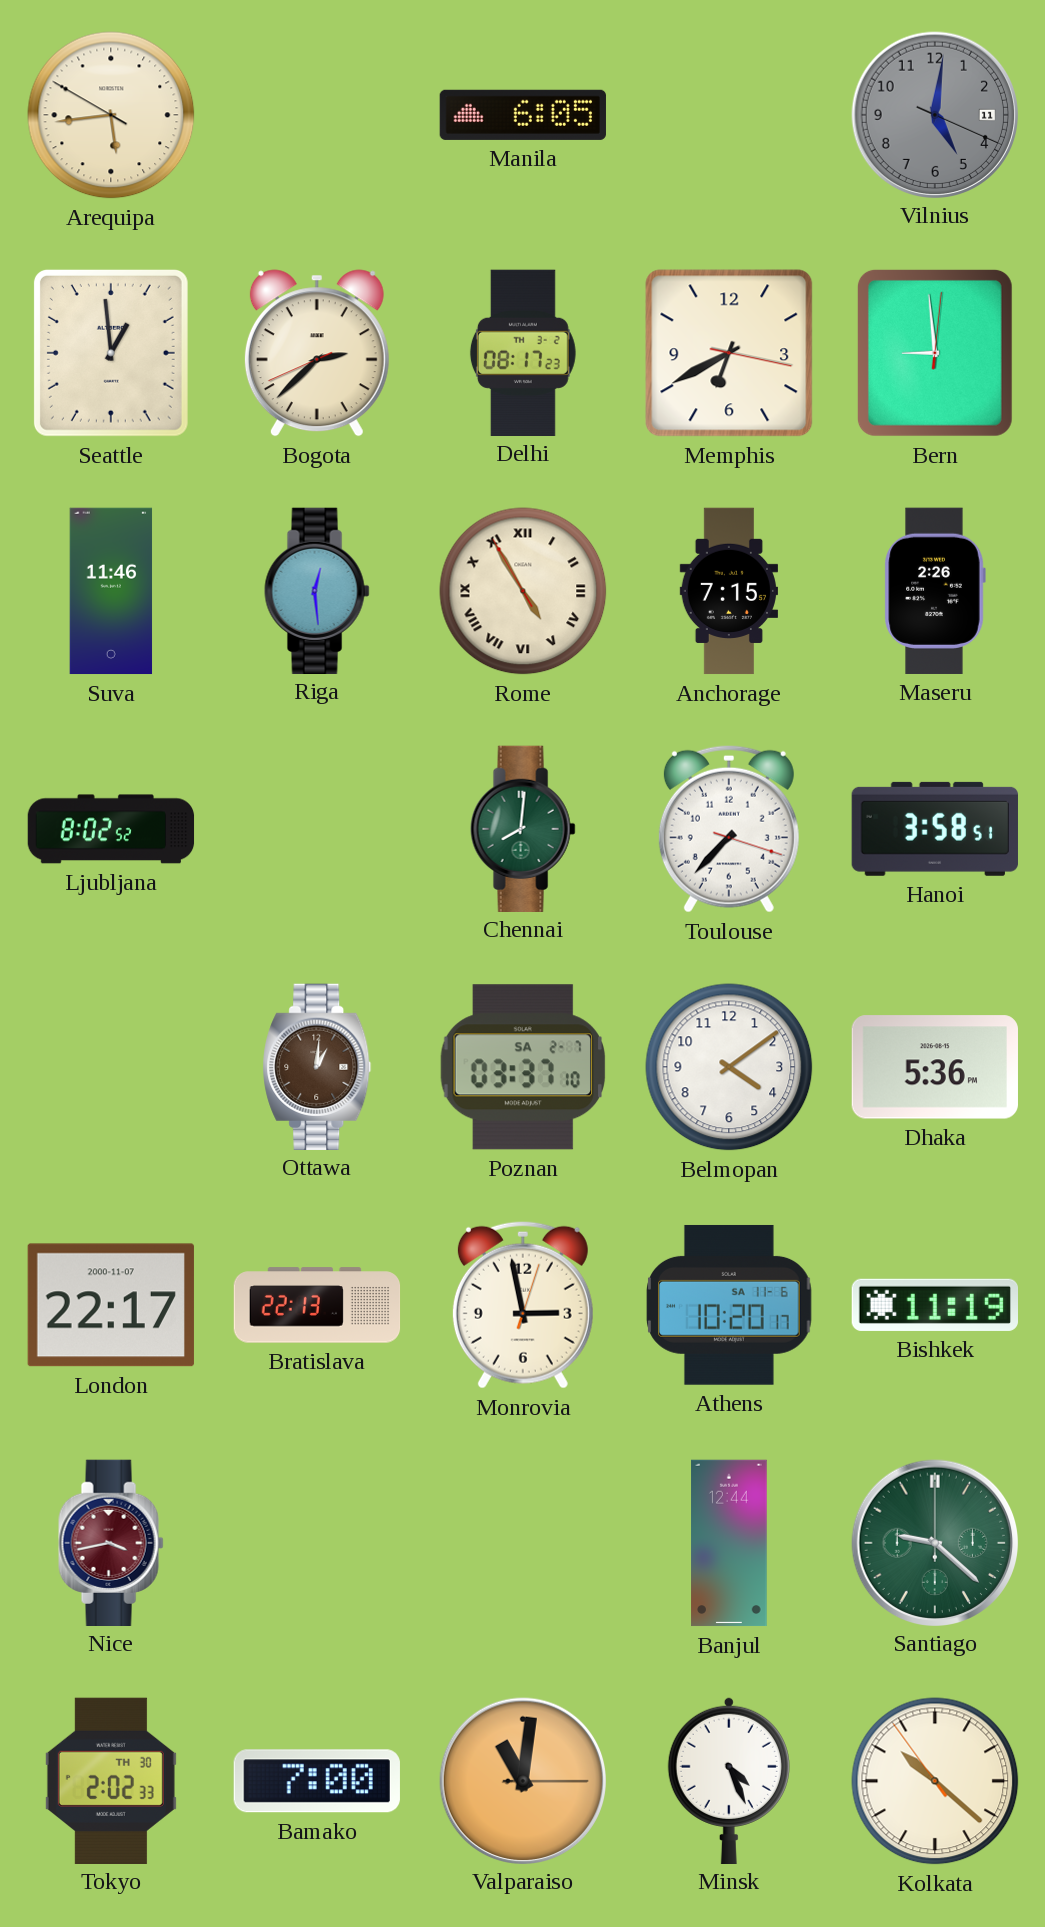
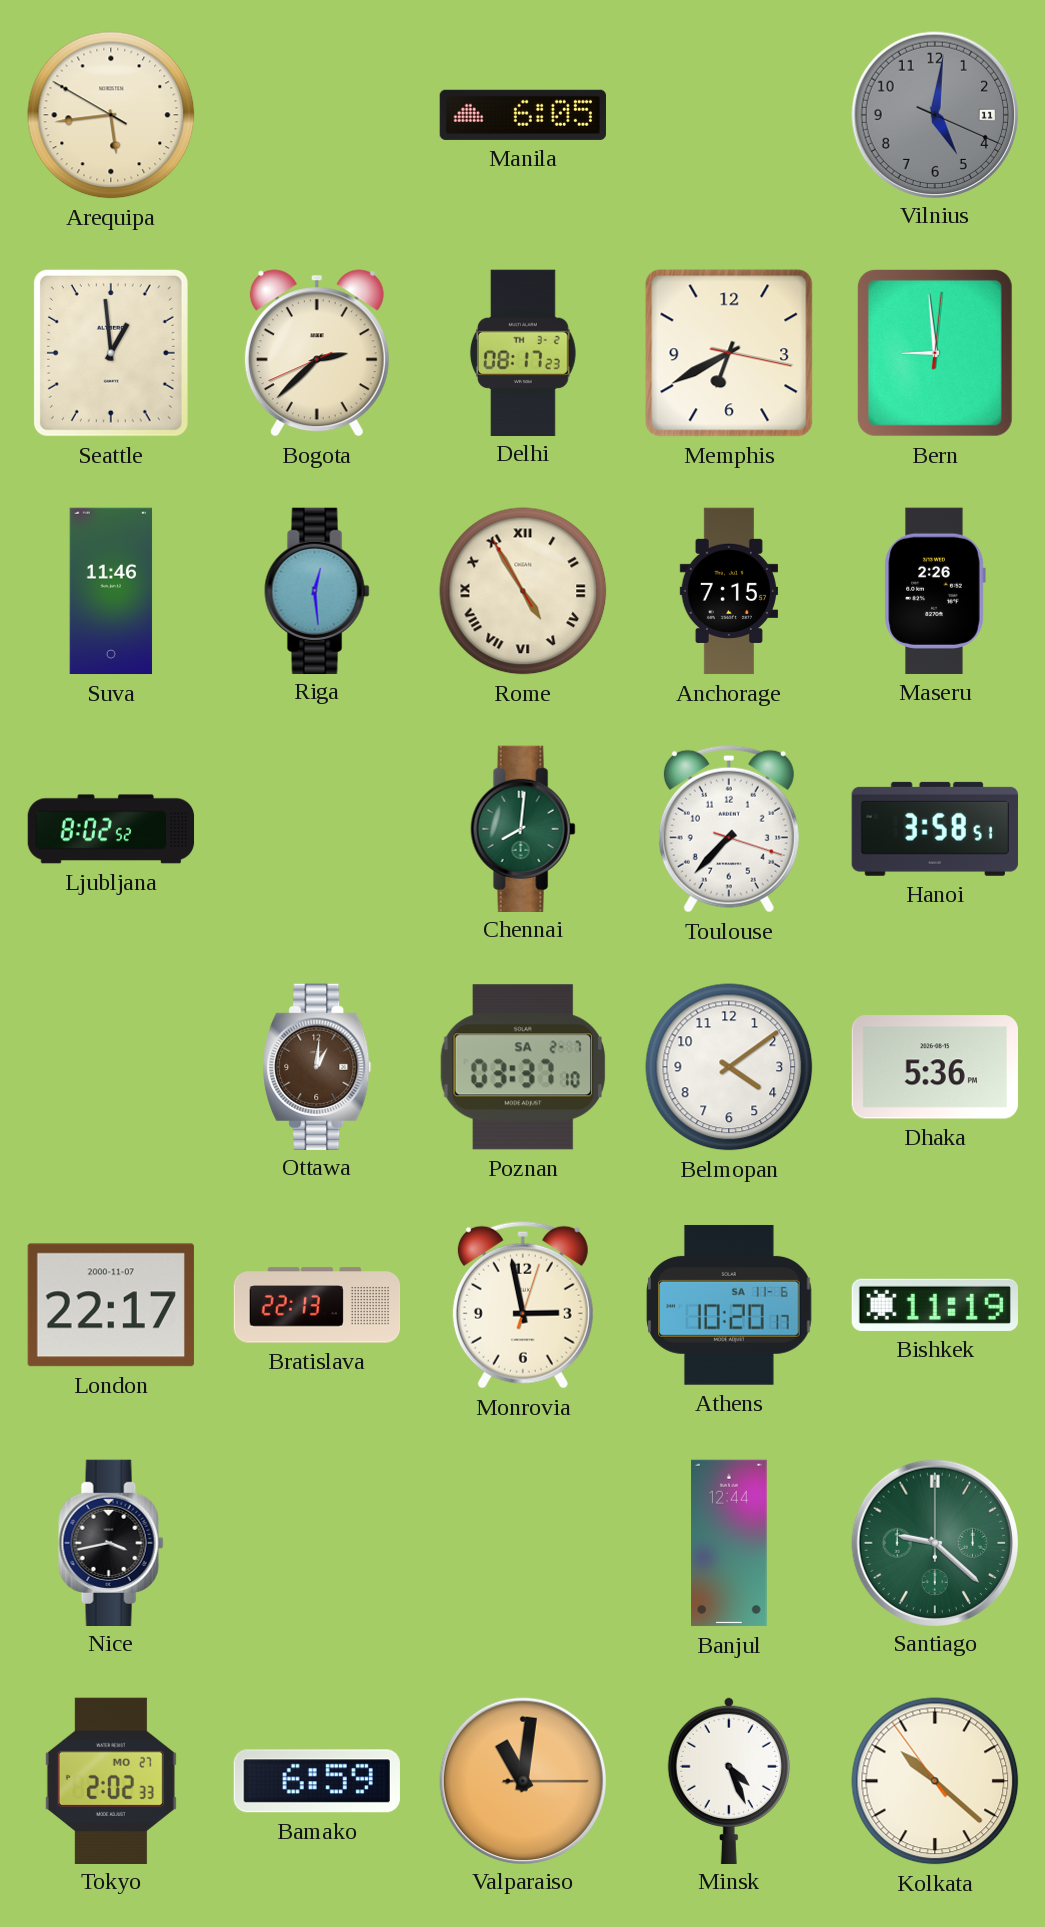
Nice dial: burgundy -> black (111, 1542)
Tokyo date: TH 30 -> MO 27 (111, 1780)
Bamako: 7:00 -> 6:59 (317, 1781)
